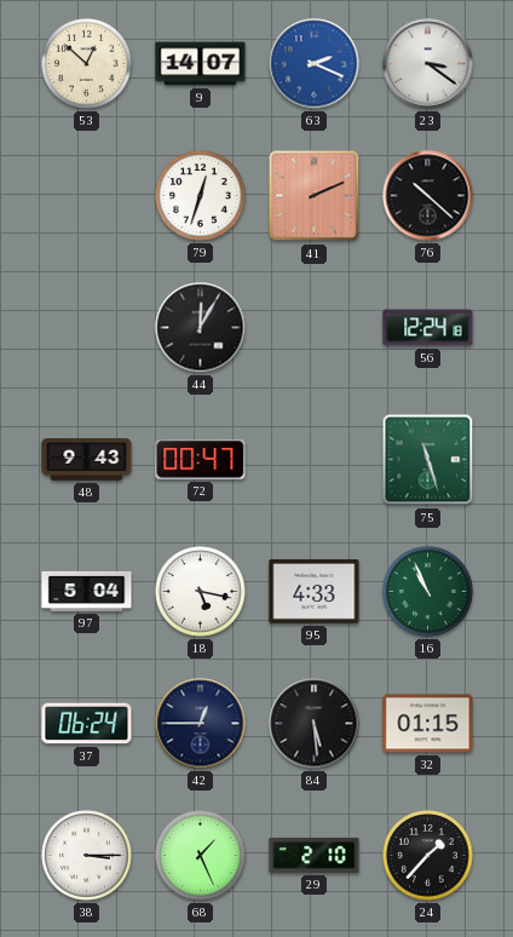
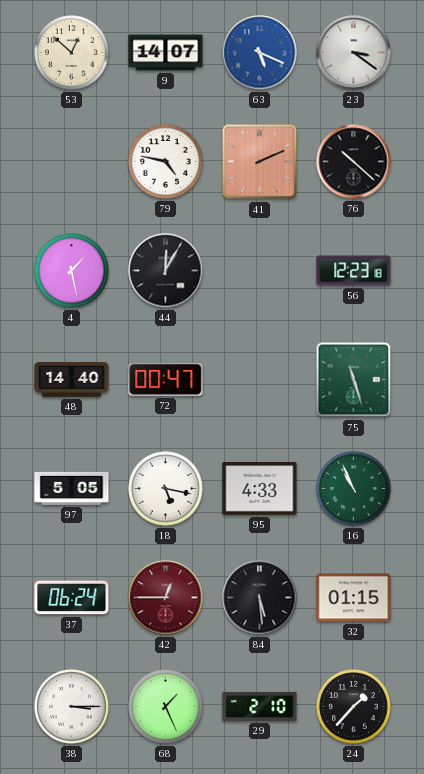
63: 2:19 -> 5:19 (260, 53)
79: 12:33 -> 4:47 (166, 162)
4: none -> 1:28 (72, 271)
56: 12:24 -> 12:23 (354, 271)
48: 9:43 -> 14:40 (72, 380)
97: 5:04 -> 5:05 (72, 488)
42 dial: navy -> burgundy (166, 598)
